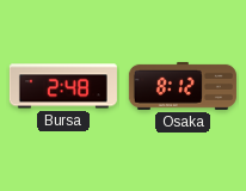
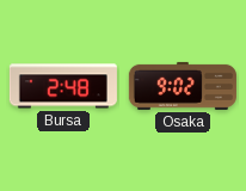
Osaka: 8:12 -> 9:02 (183, 86)
